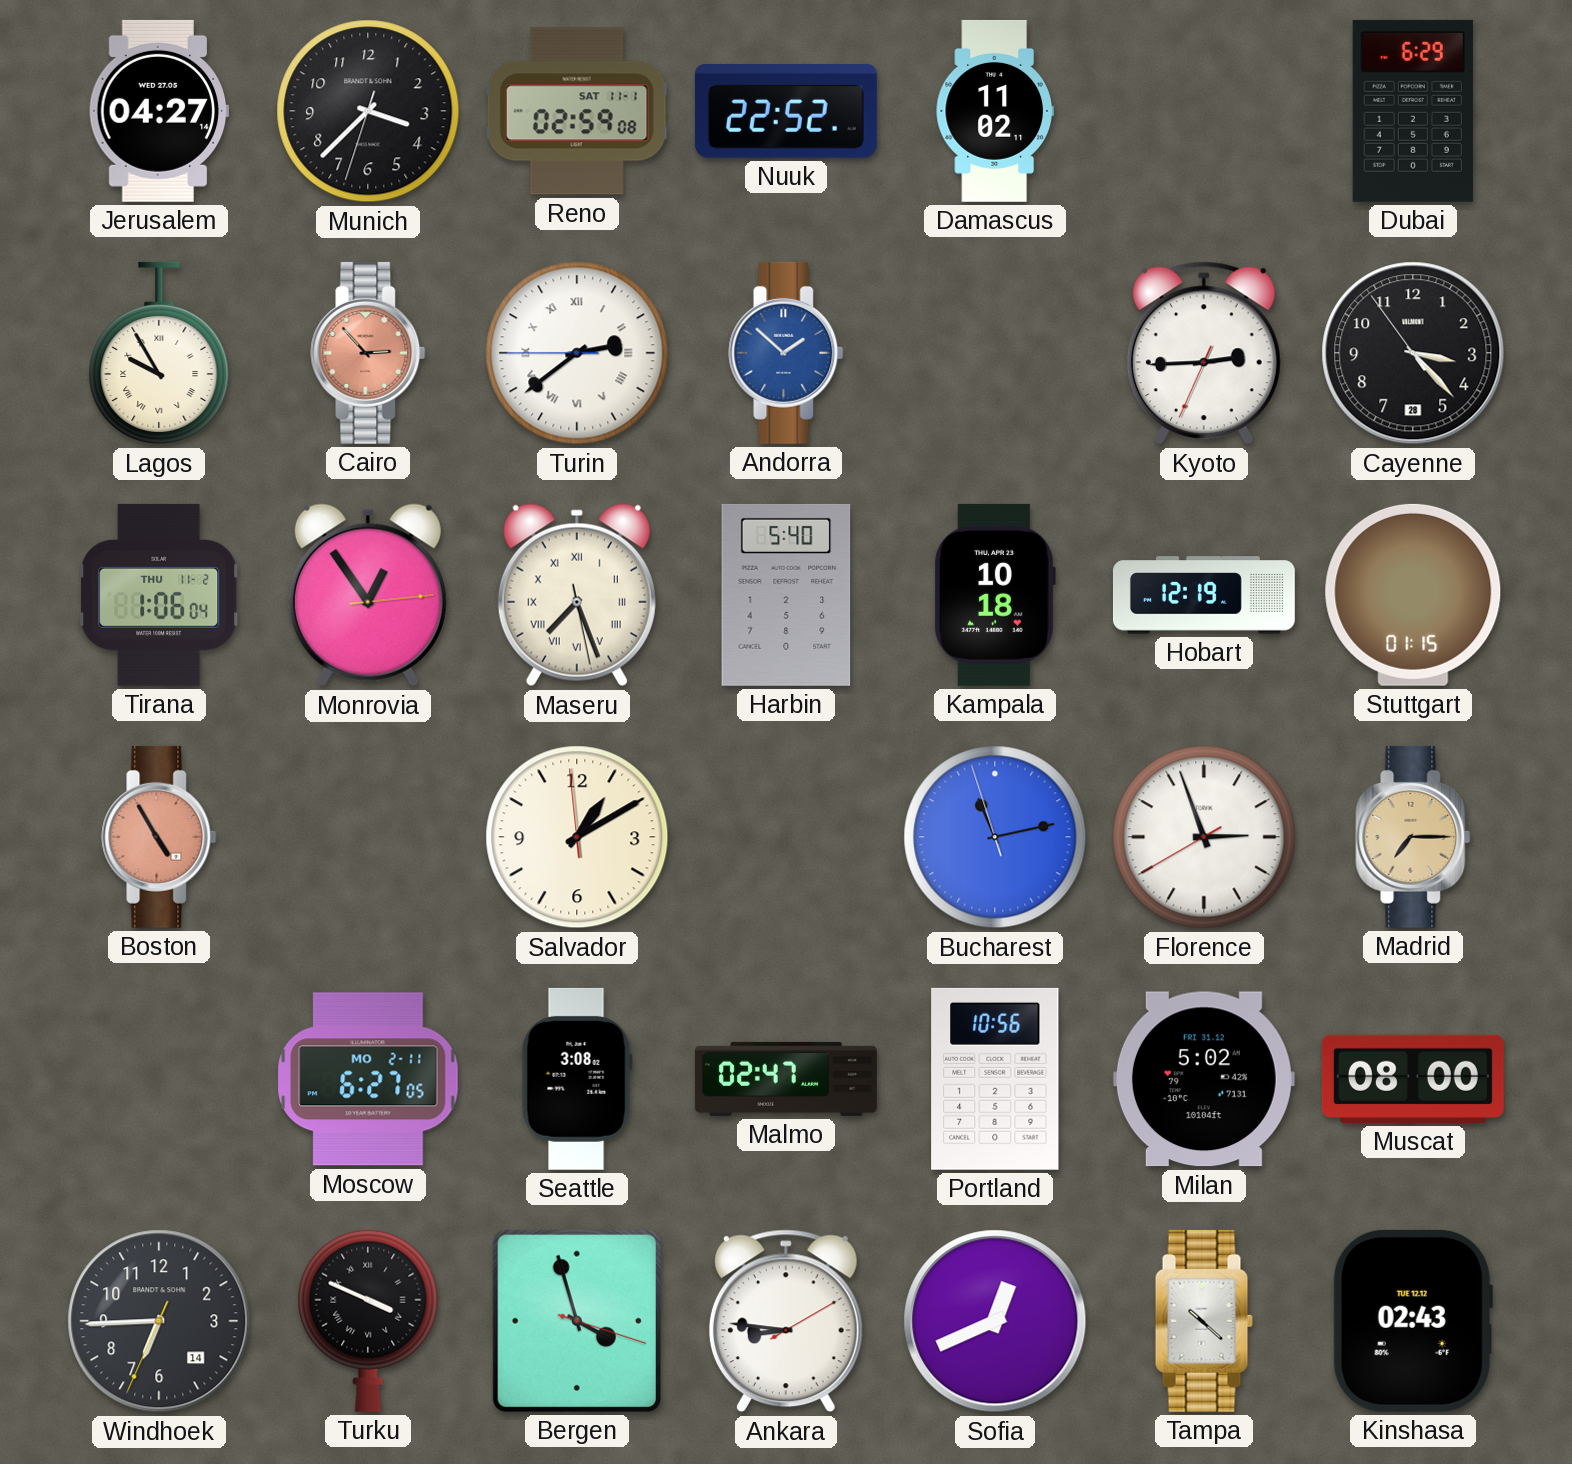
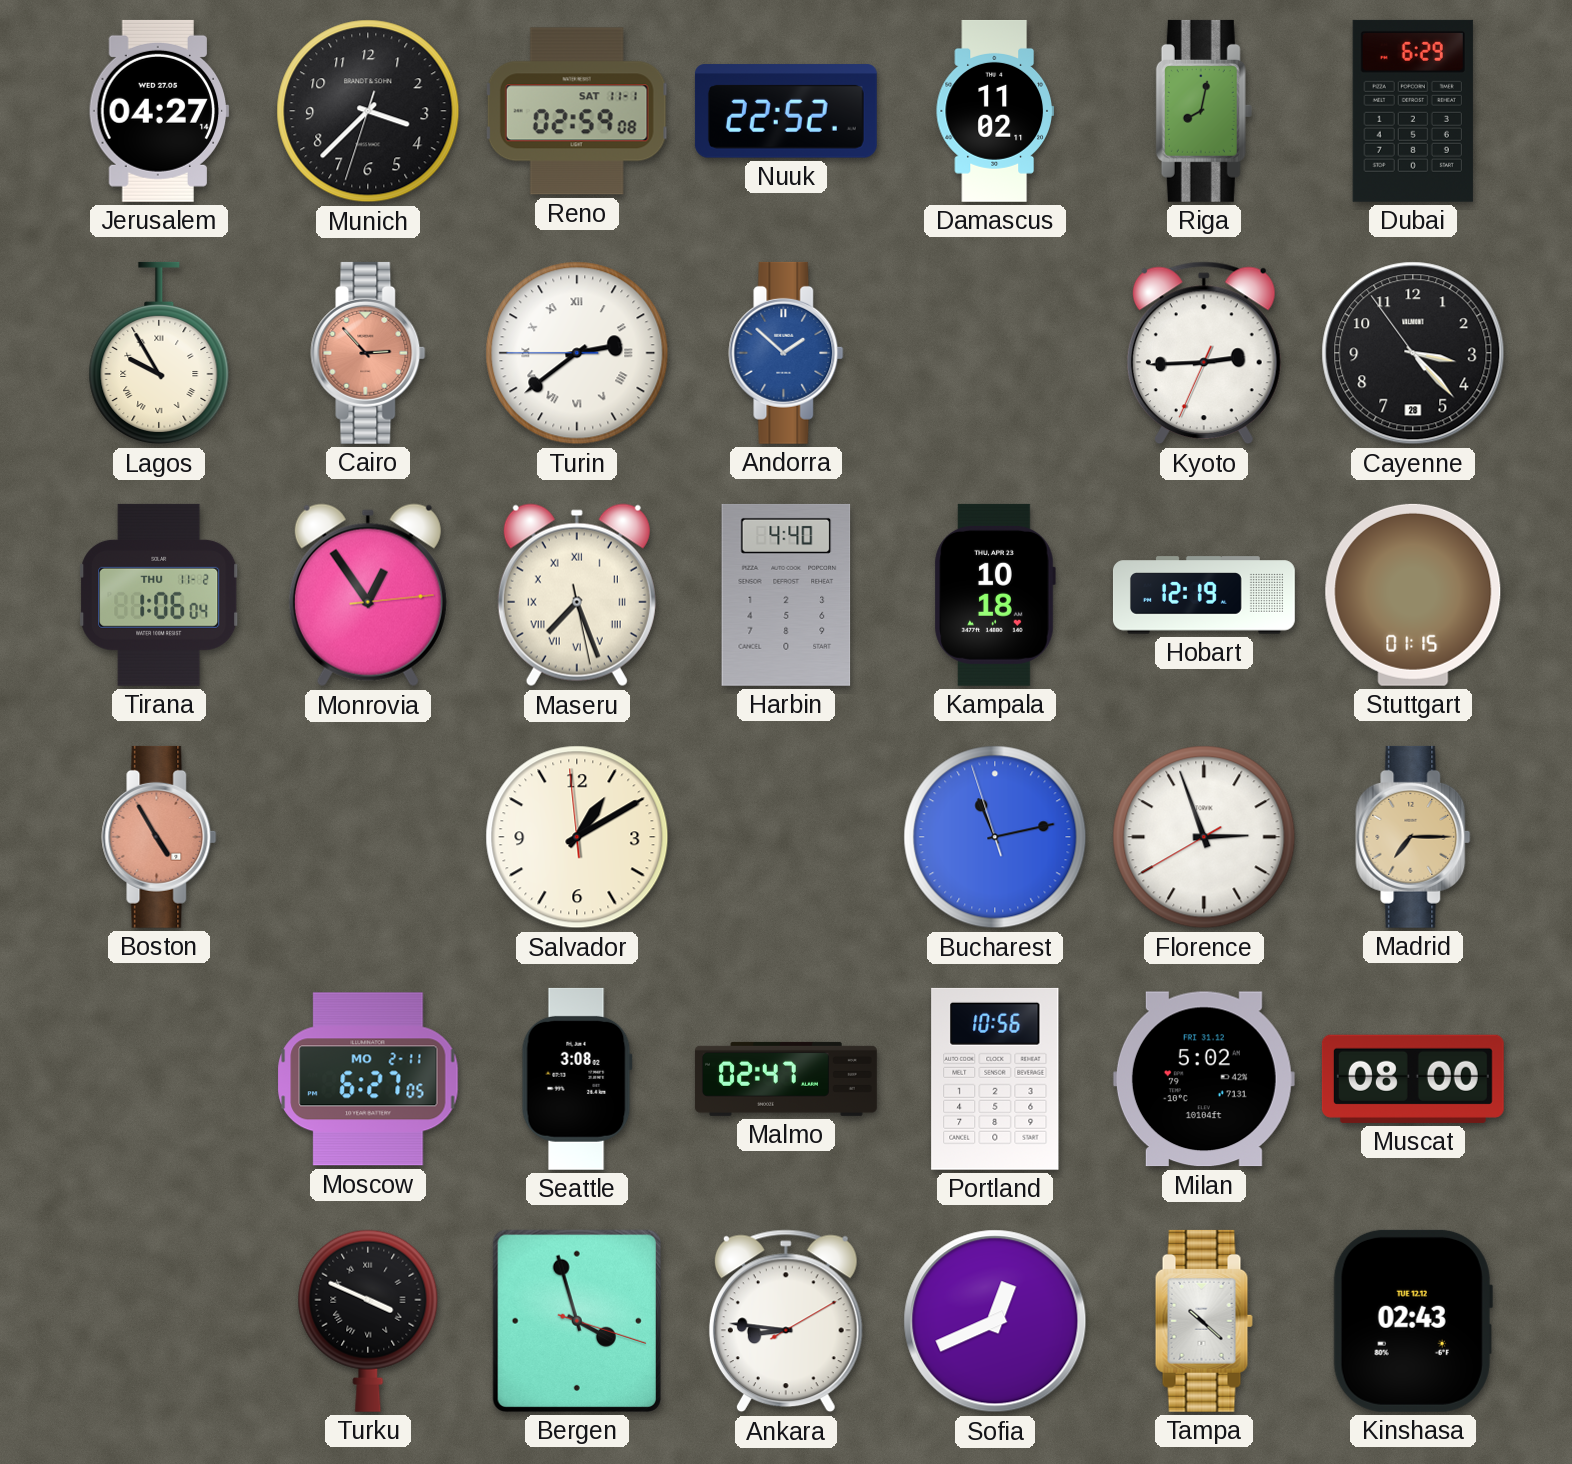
Riga: none -> 8:02 (1204, 111)
Harbin: 5:40 -> 4:40 (786, 595)
Windhoek: 6:44 -> none (159, 1321)
